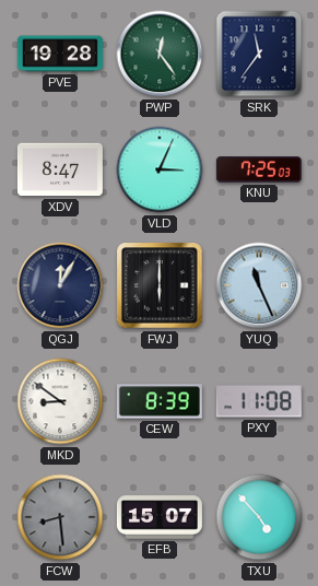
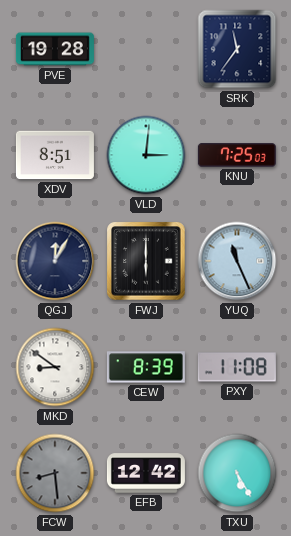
PWP: 12:24 -> none (160, 54)
XDV: 8:47 -> 8:51 (55, 155)
VLD: 3:04 -> 3:01 (146, 155)
EFB: 15:07 -> 12:42 (146, 473)
TXU: 4:53 -> 5:25 (237, 473)
